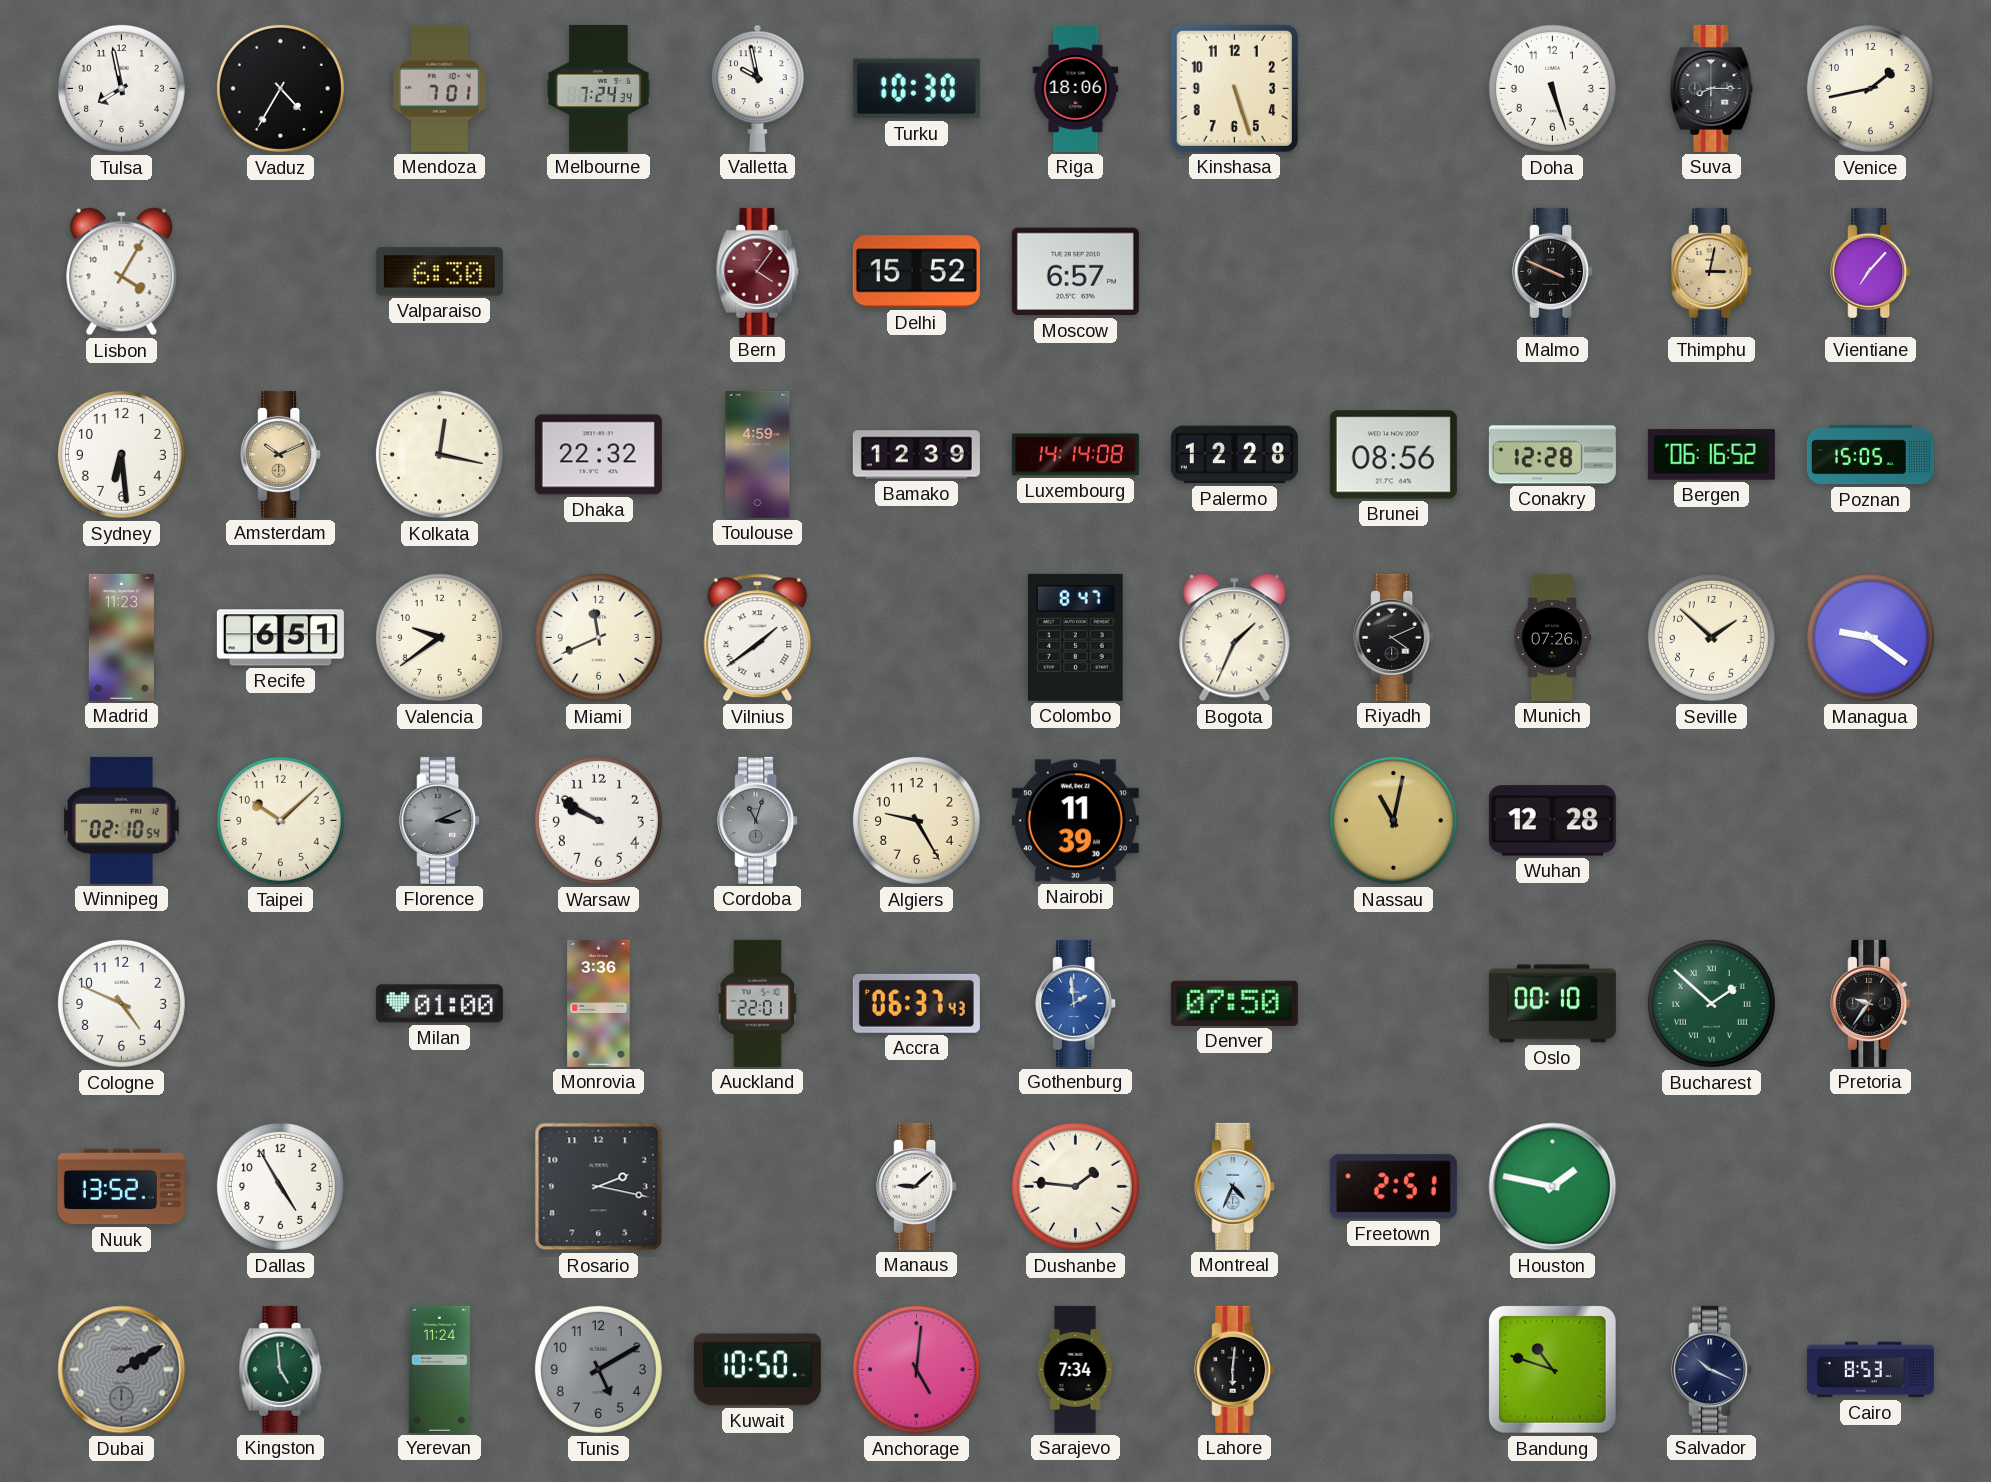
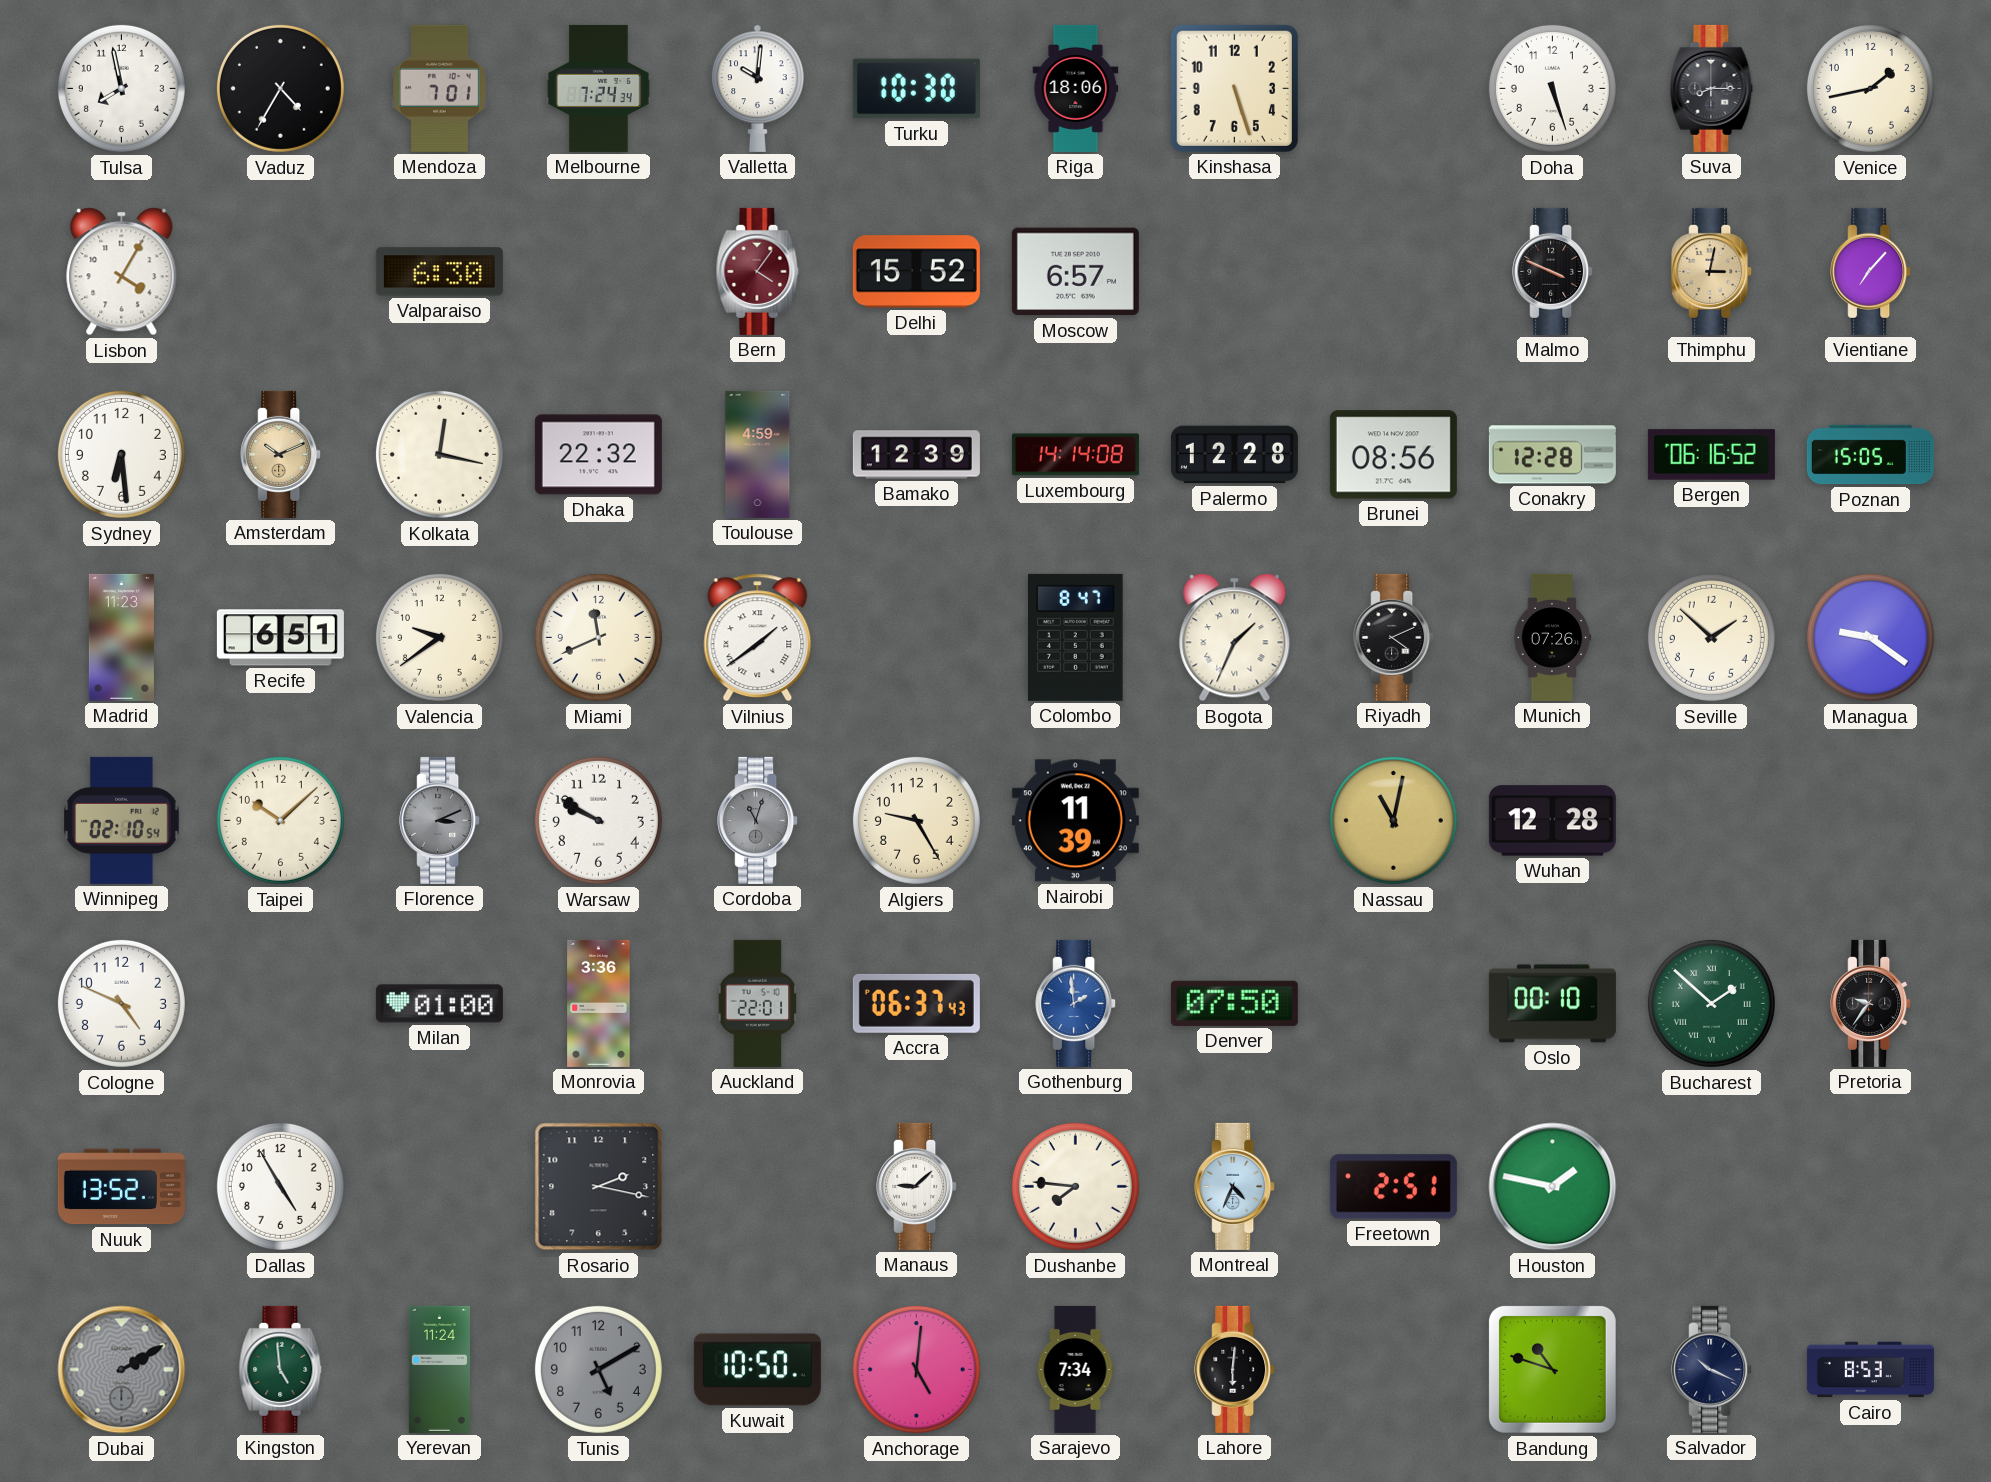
Valletta: 9:58 -> 10:01 (758, 88)
Dushanbe: 1:46 -> 7:46 (1075, 1186)
